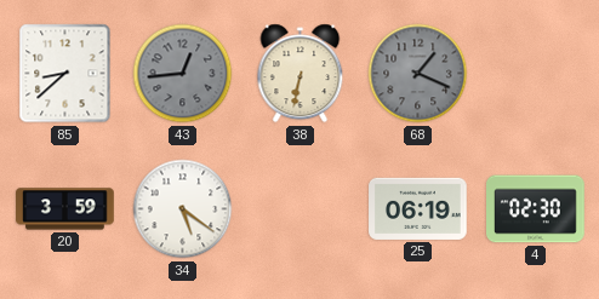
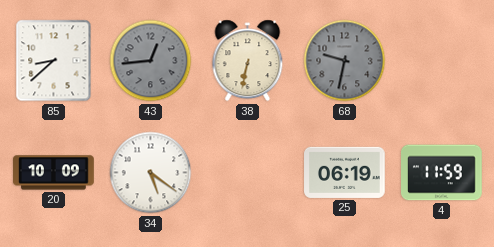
68: 1:19 -> 9:32 (345, 61)
20: 3:59 -> 10:09 (54, 173)
4: 02:30 -> 11:59 (442, 173)
